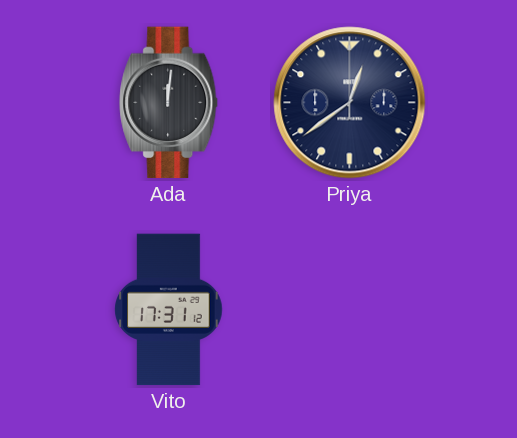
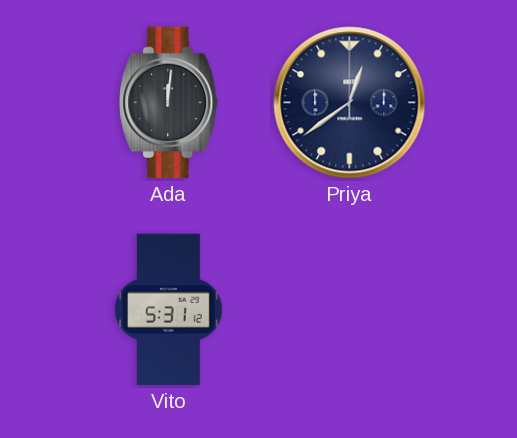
Vito: 17:31 -> 5:31 (169, 310)
